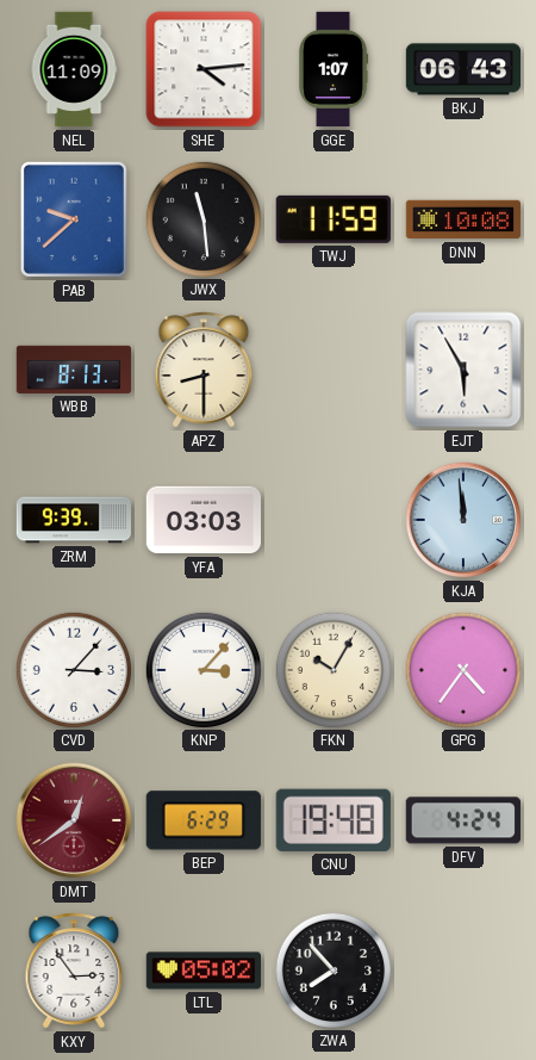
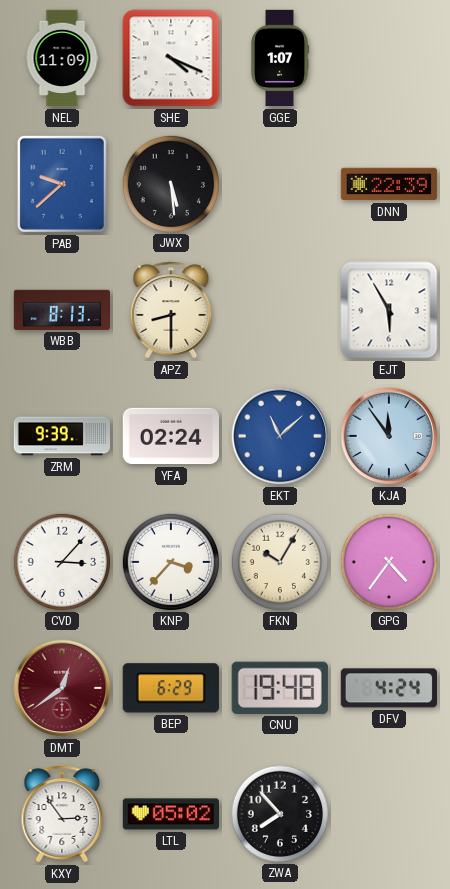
SHE: 4:14 -> 4:19 (171, 58)
BKJ: 06:43 -> none (463, 69)
JWX: 11:29 -> 5:29 (170, 183)
TWJ: 11:59 -> none (334, 219)
DNN: 10:08 -> 22:39 (389, 184)
YFA: 03:03 -> 02:24 (170, 436)
EKT: none -> 11:08 (280, 436)
KJA: 11:59 -> 11:54 (389, 436)
KNP: 3:07 -> 3:37 (170, 561)
